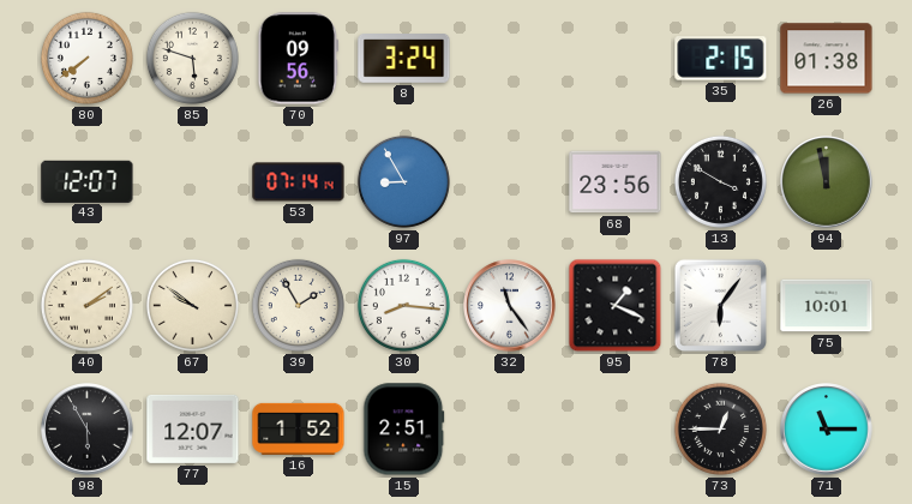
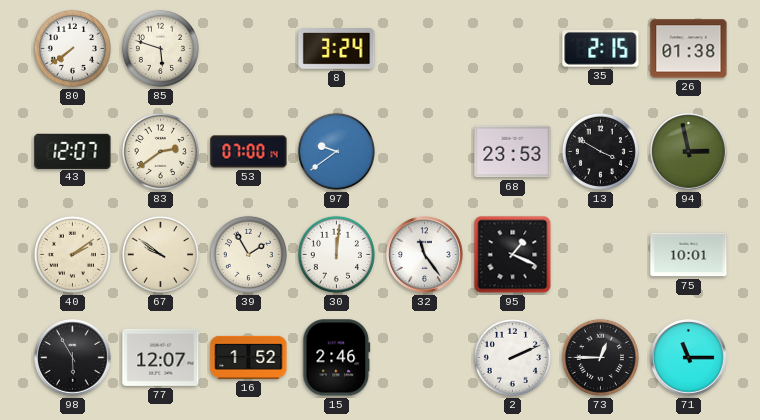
70: 09:56 -> none (299, 59)
83: none -> 2:39 (160, 151)
53: 07:14 -> 07:00 (249, 152)
97: 8:55 -> 9:39 (336, 151)
68: 23:56 -> 23:53 (513, 152)
94: 11:58 -> 2:58 (689, 152)
30: 8:16 -> 12:01 (336, 254)
78: 6:06 -> none (721, 306)
15: 2:51 -> 2:46 (337, 358)
2: none -> 2:11 (512, 357)
